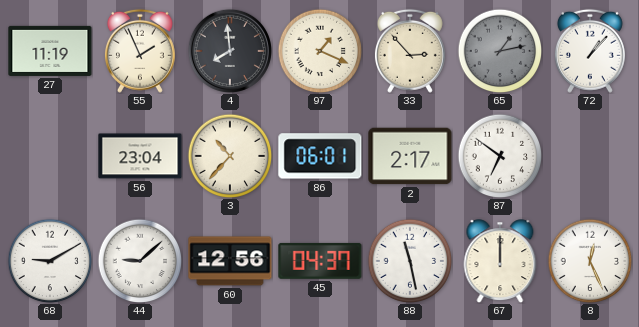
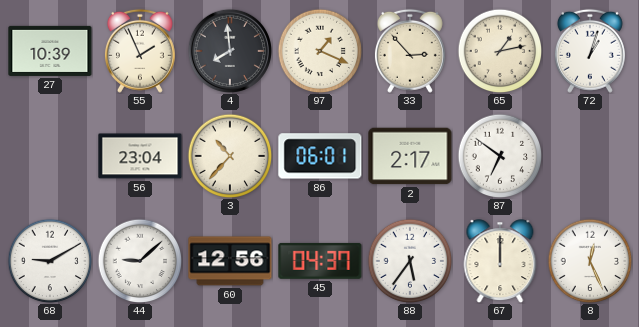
27: 11:19 -> 10:39 (50, 51)
65 dial: grey -> cream (500, 51)
72: 1:07 -> 1:03 (590, 51)
88: 11:28 -> 5:36 (410, 261)
